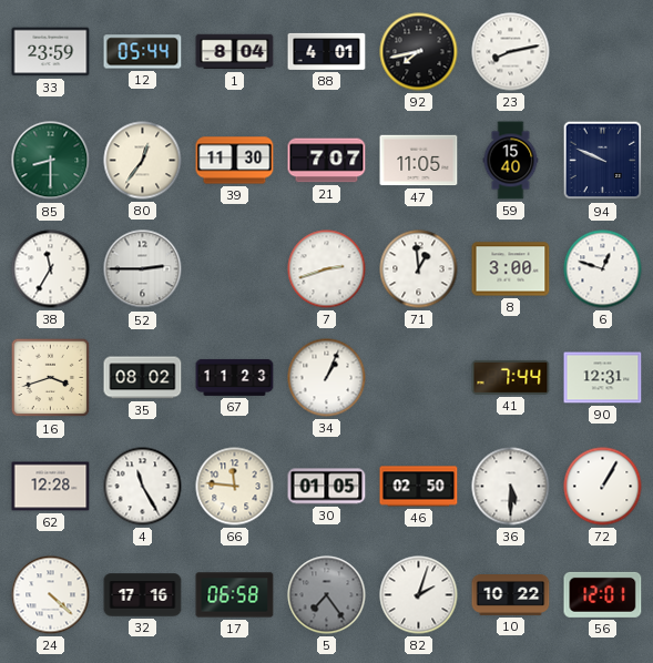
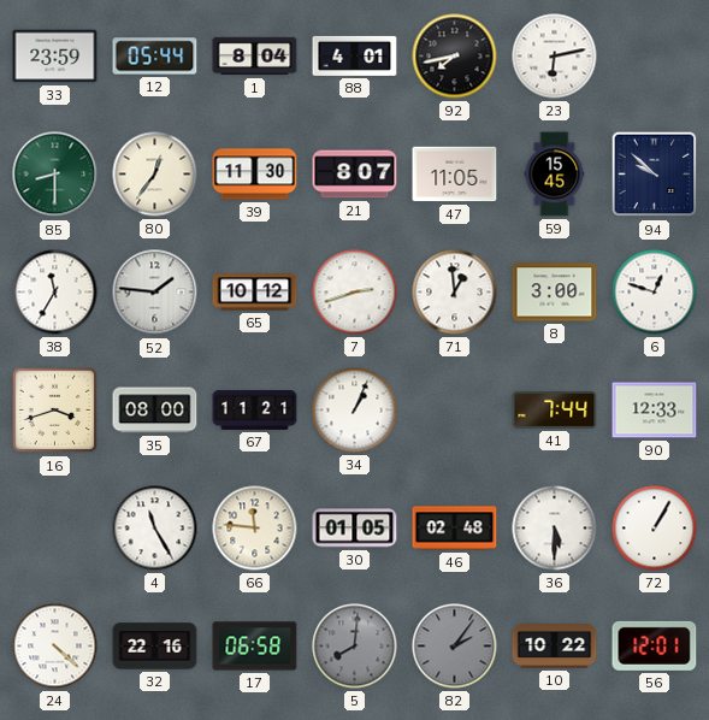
23: 8:13 -> 6:13 (555, 57)
21: 7:07 -> 8:07 (355, 175)
59: 15:40 -> 15:45 (555, 175)
94: 9:49 -> 9:52 (655, 175)
52: 2:45 -> 1:46 (155, 293)
65: none -> 10:12 (255, 293)
35: 08:02 -> 08:00 (155, 411)
67: 11:23 -> 11:21 (255, 409)
90: 12:31 -> 12:33 (655, 411)
62: 12:28 -> none (51, 487)
46: 02:50 -> 02:48 (455, 529)
32: 17:16 -> 22:16 (155, 647)
5: 7:24 -> 8:01 (355, 647)
82: 2:03 -> 2:06 (455, 647)
82 dial: white -> grey (455, 647)
